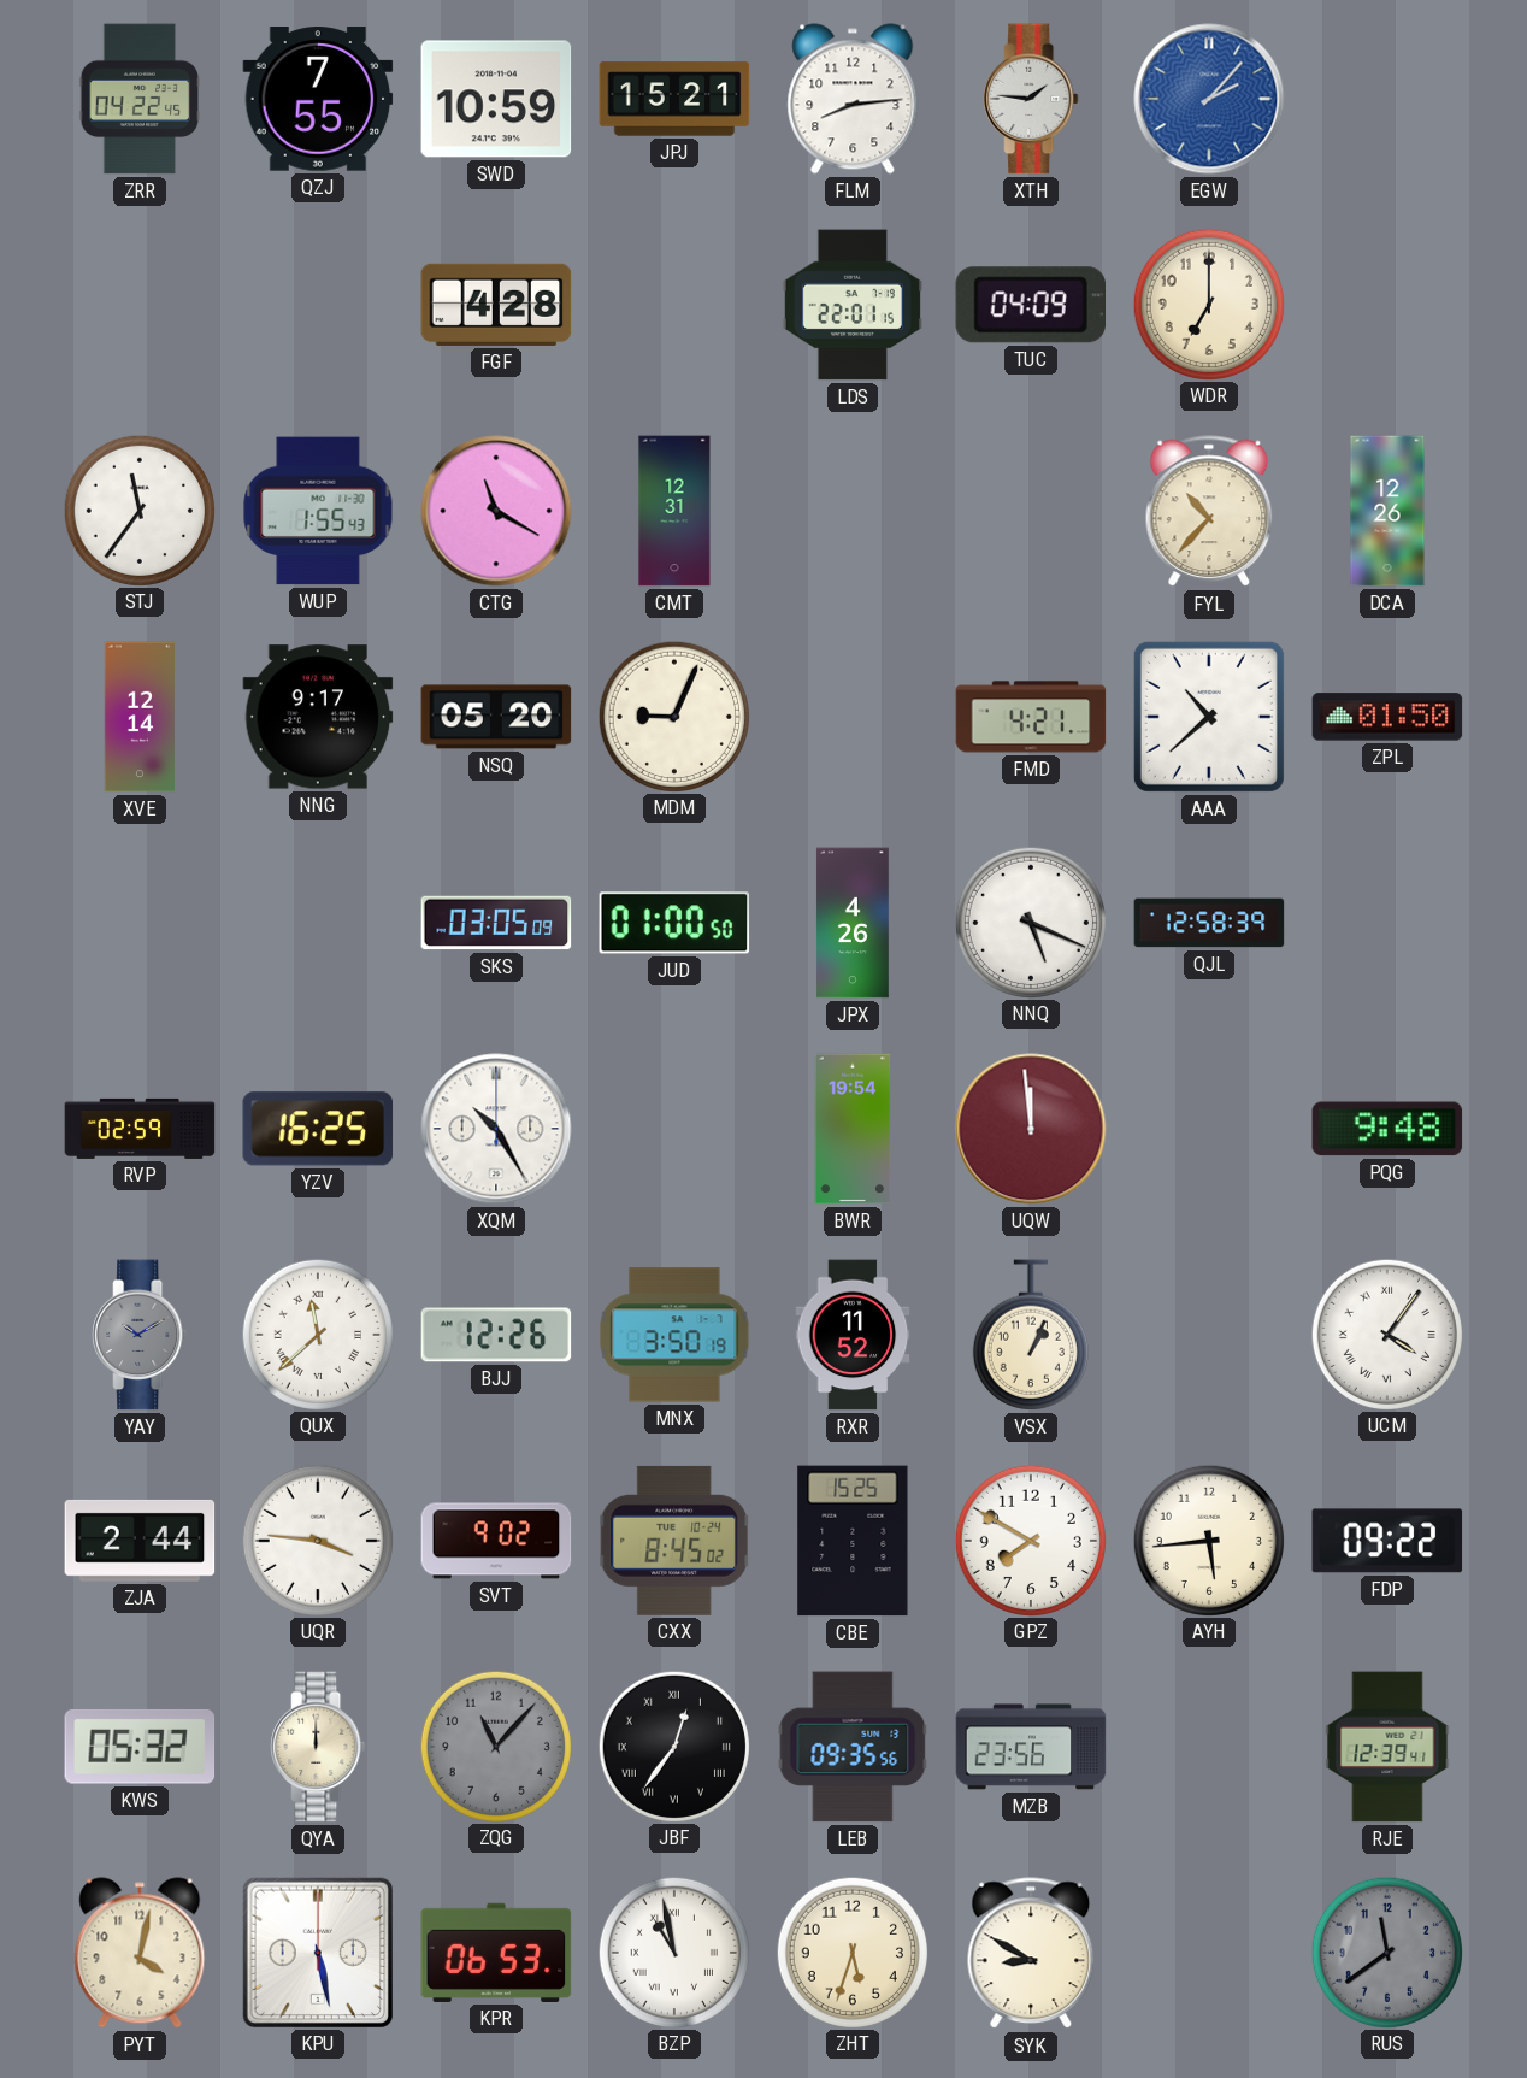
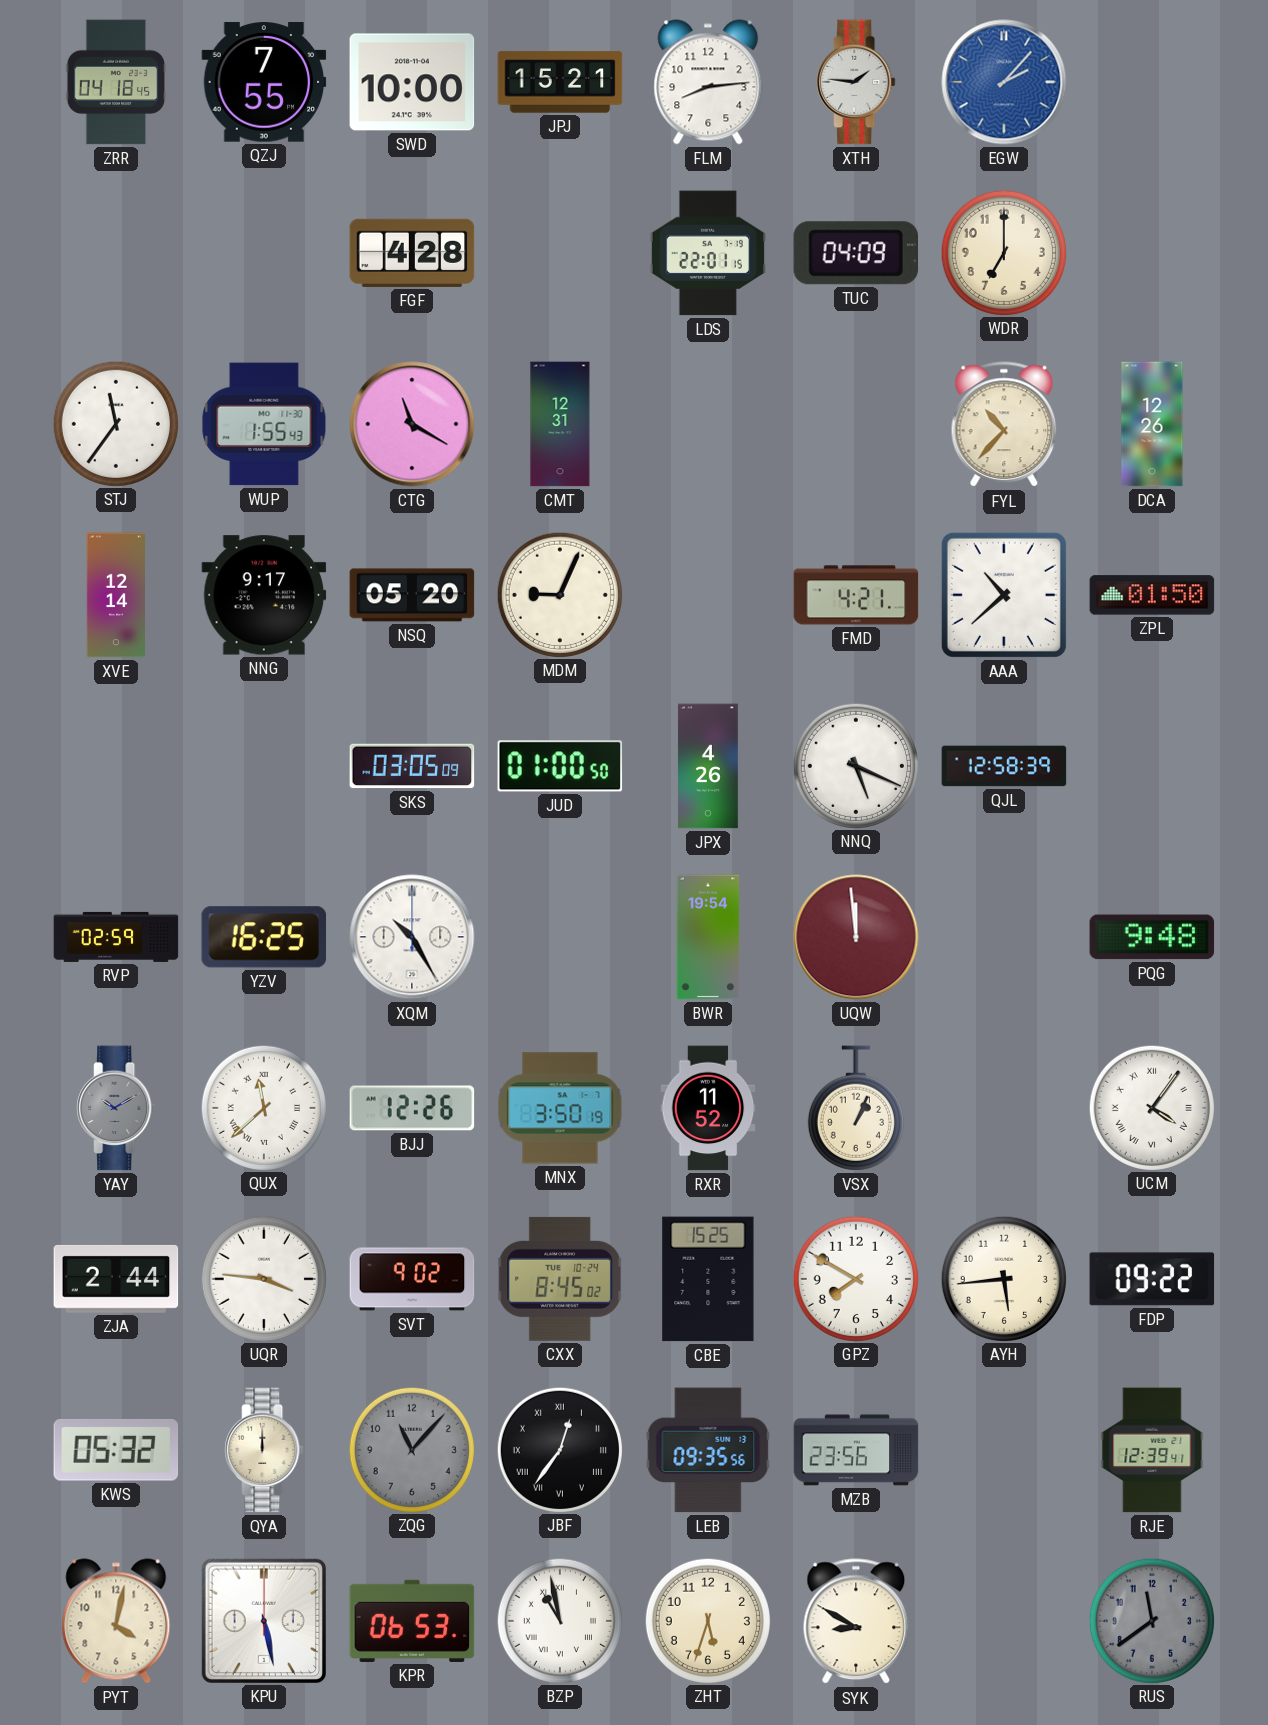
ZRR: 04:22 -> 04:18 (115, 82)
SWD: 10:59 -> 10:00 (412, 82)
